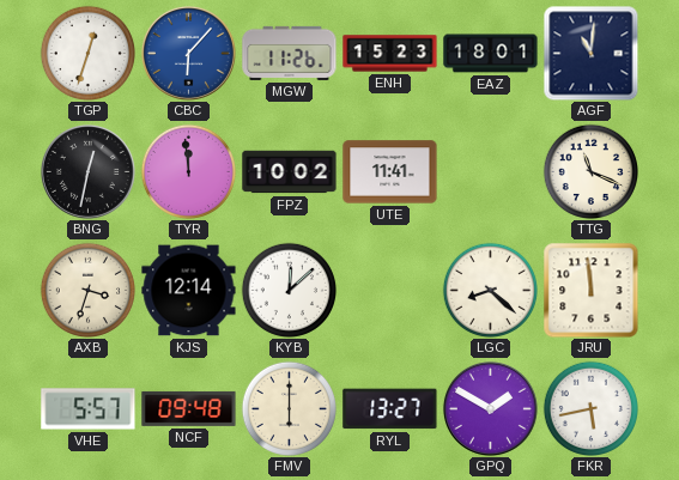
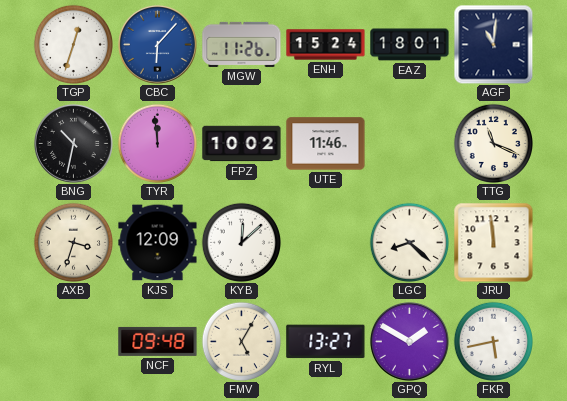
ENH: 15:23 -> 15:24 (326, 45)
BNG: 12:32 -> 10:32 (73, 143)
UTE: 11:41 -> 11:46 (326, 144)
KJS: 12:14 -> 12:09 (158, 243)
VHE: 5:57 -> none (89, 409)
FMV: 6:00 -> 5:05 (241, 341)
